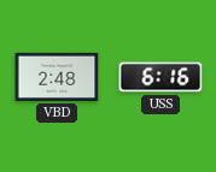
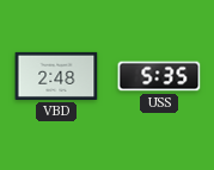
USS: 6:16 -> 5:35 (159, 76)
